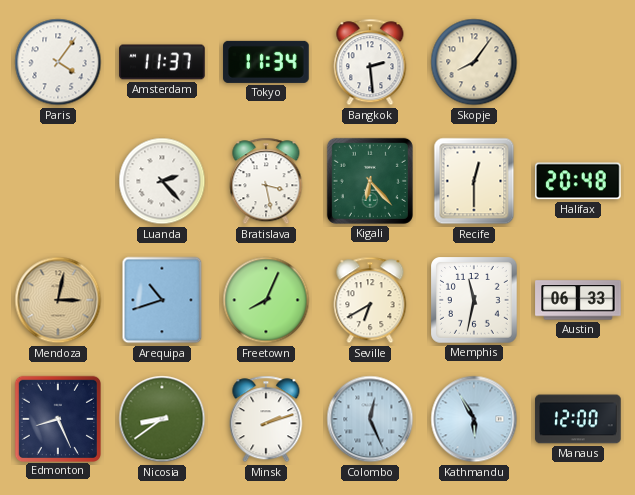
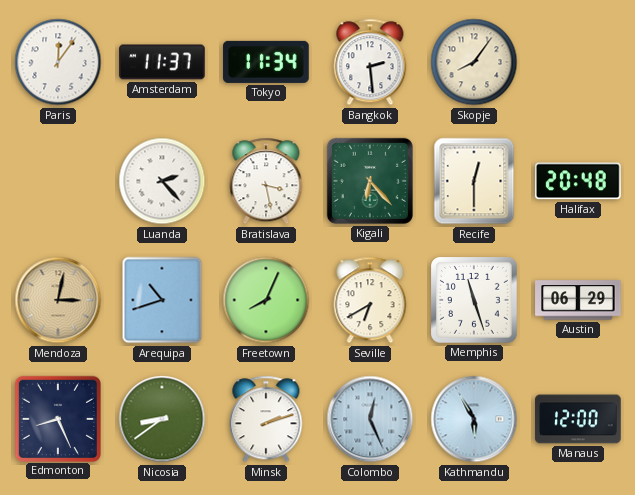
Paris: 4:06 -> 12:06 (58, 62)
Memphis: 11:32 -> 11:27 (475, 301)
Austin: 06:33 -> 06:29 (578, 300)
